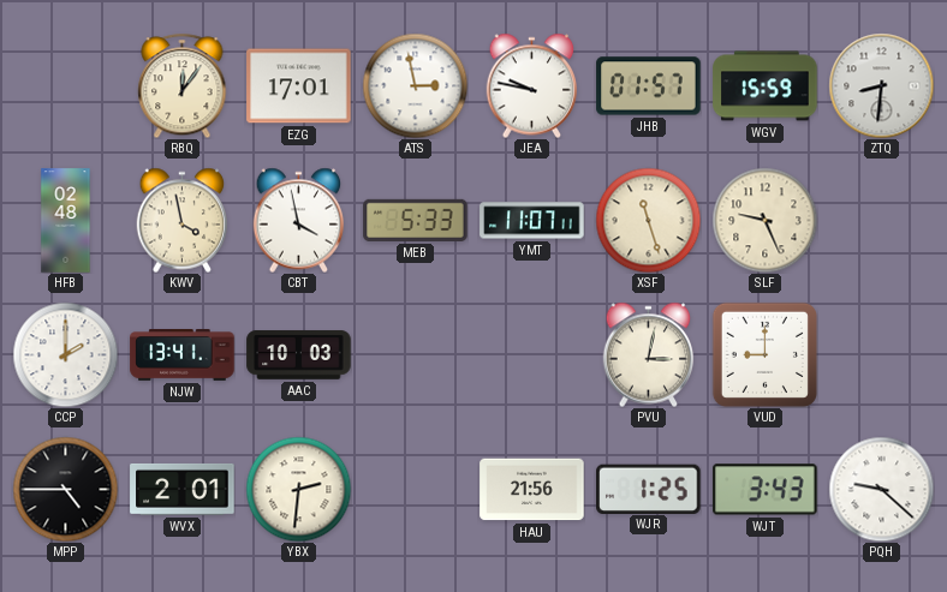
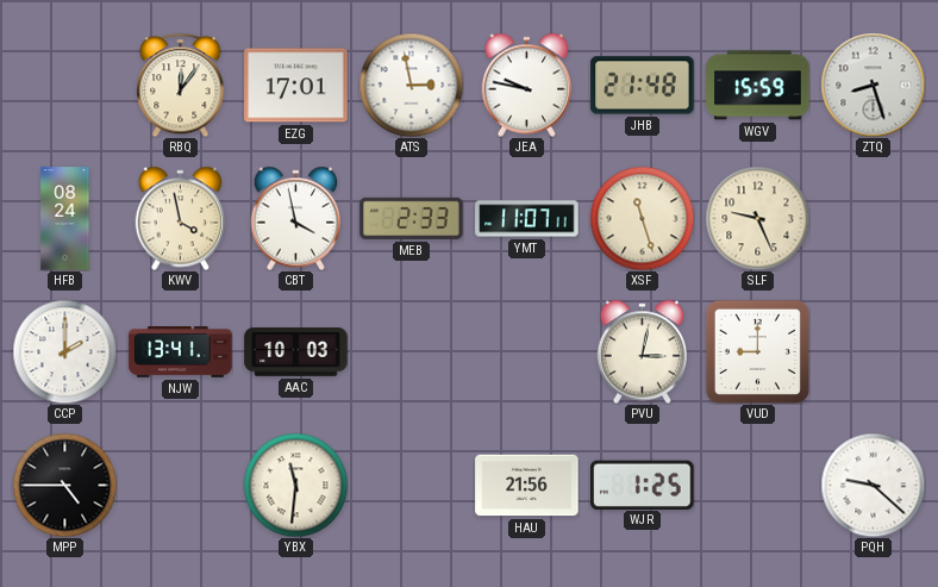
JHB: 01:57 -> 21:48 (643, 86)
ZTQ: 8:31 -> 8:27 (873, 85)
HFB: 02:48 -> 08:24 (65, 219)
MEB: 5:33 -> 2:33 (412, 218)
WVX: 2:01 -> none (183, 489)
YBX: 2:31 -> 11:31 (295, 485)
WJT: 3:43 -> none (766, 490)
